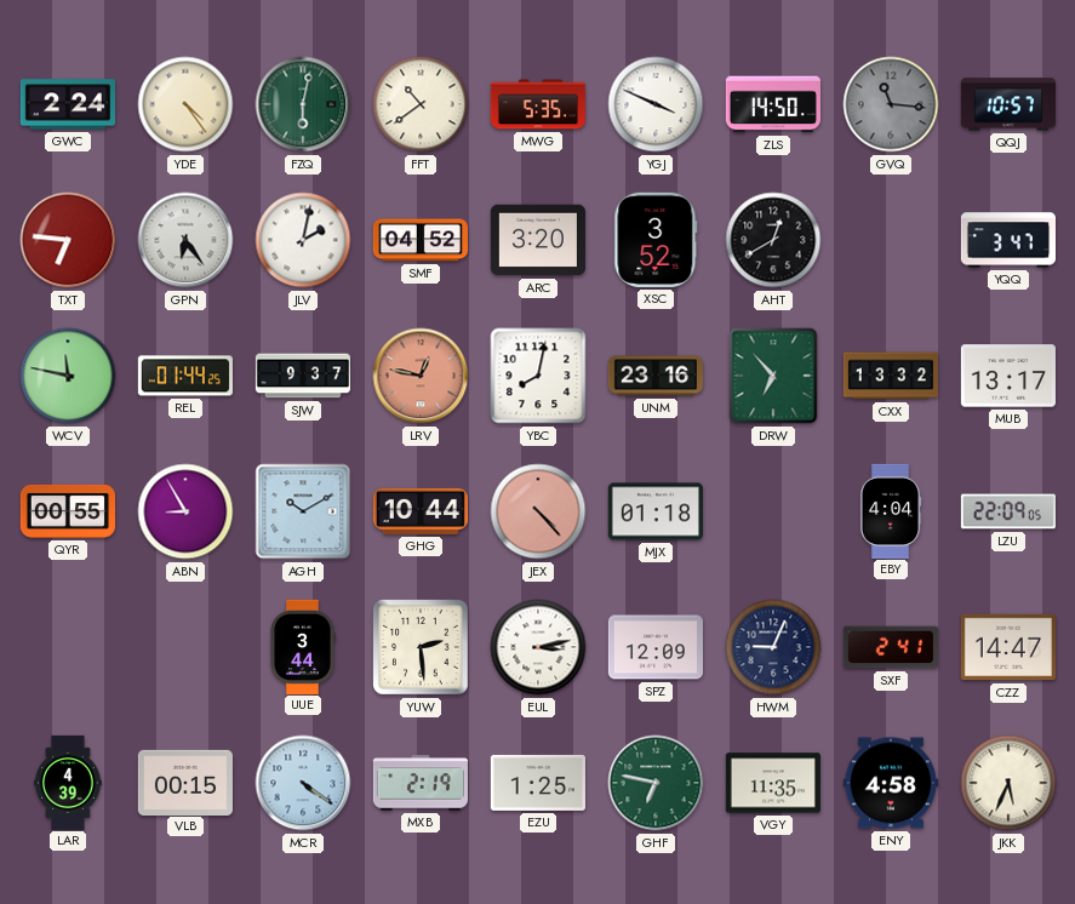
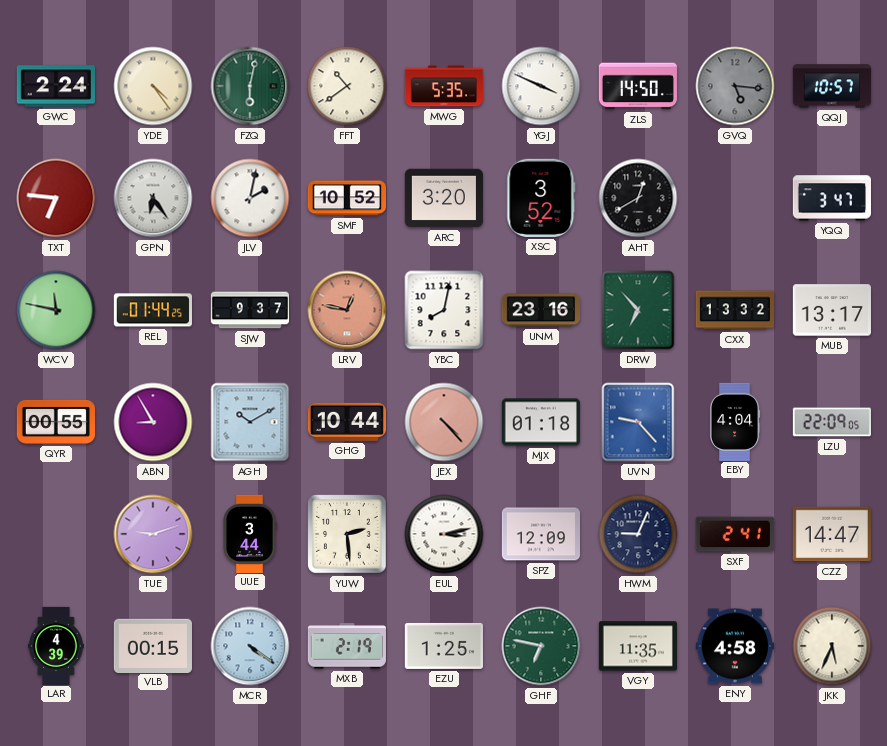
GVQ: 11:16 -> 5:16 (735, 86)
SMF: 04:52 -> 10:52 (346, 198)
UVN: none -> 9:23 (638, 422)
TUE: none -> 9:12 (153, 534)
